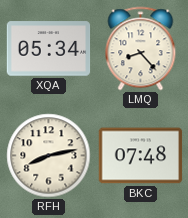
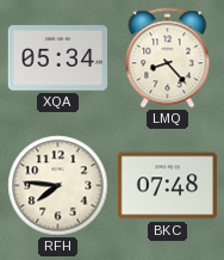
RFH: 8:13 -> 7:46 (58, 186)
